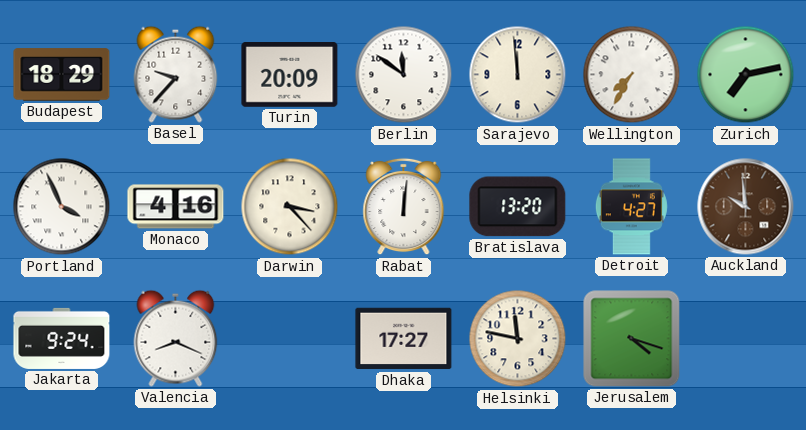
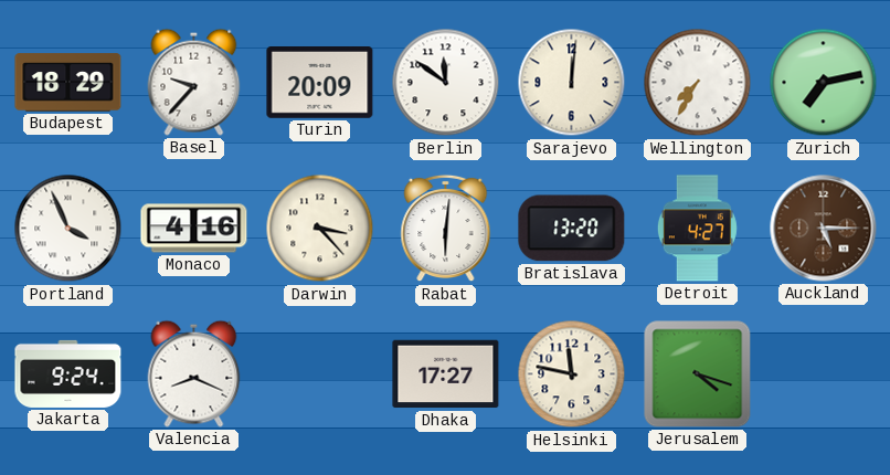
Sarajevo: 11:59 -> 12:01 (572, 83)
Rabat: 12:01 -> 6:01 (446, 229)
Auckland: 9:59 -> 5:15 (824, 229)
